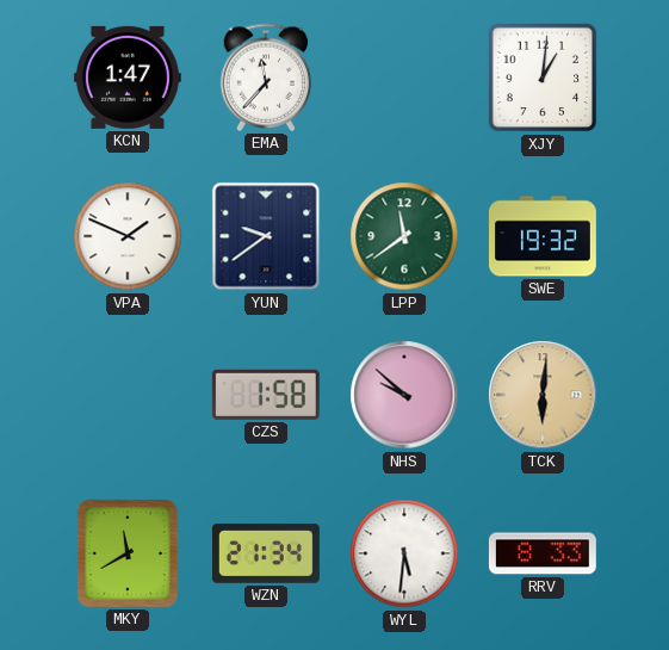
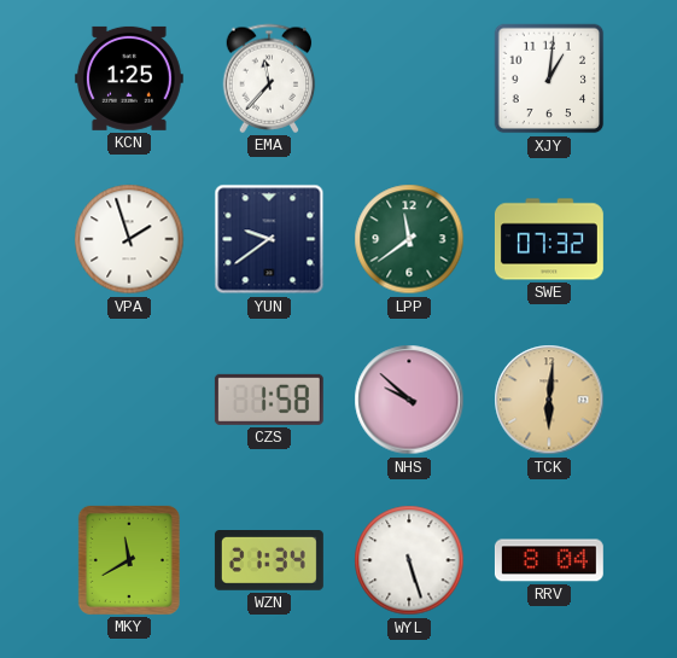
KCN: 1:47 -> 1:25 (129, 78)
VPA: 1:49 -> 1:57 (129, 239)
SWE: 19:32 -> 07:32 (549, 239)
WYL: 5:31 -> 5:27 (409, 560)
RRV: 8:33 -> 8:04 (549, 560)
